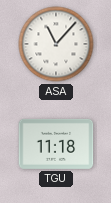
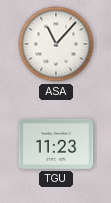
TGU: 11:18 -> 11:23 (56, 144)
